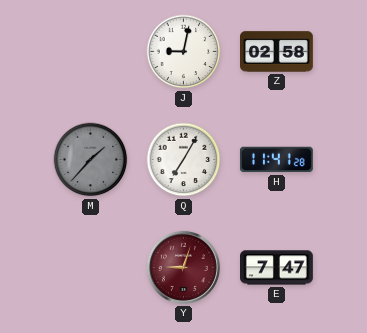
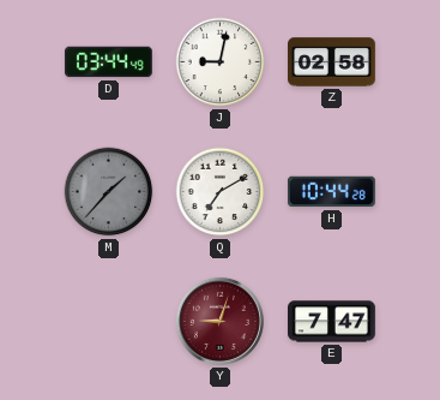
D: none -> 03:44 (108, 62)
Q: 7:05 -> 7:10 (221, 192)
H: 11:41 -> 10:44 (331, 192)
